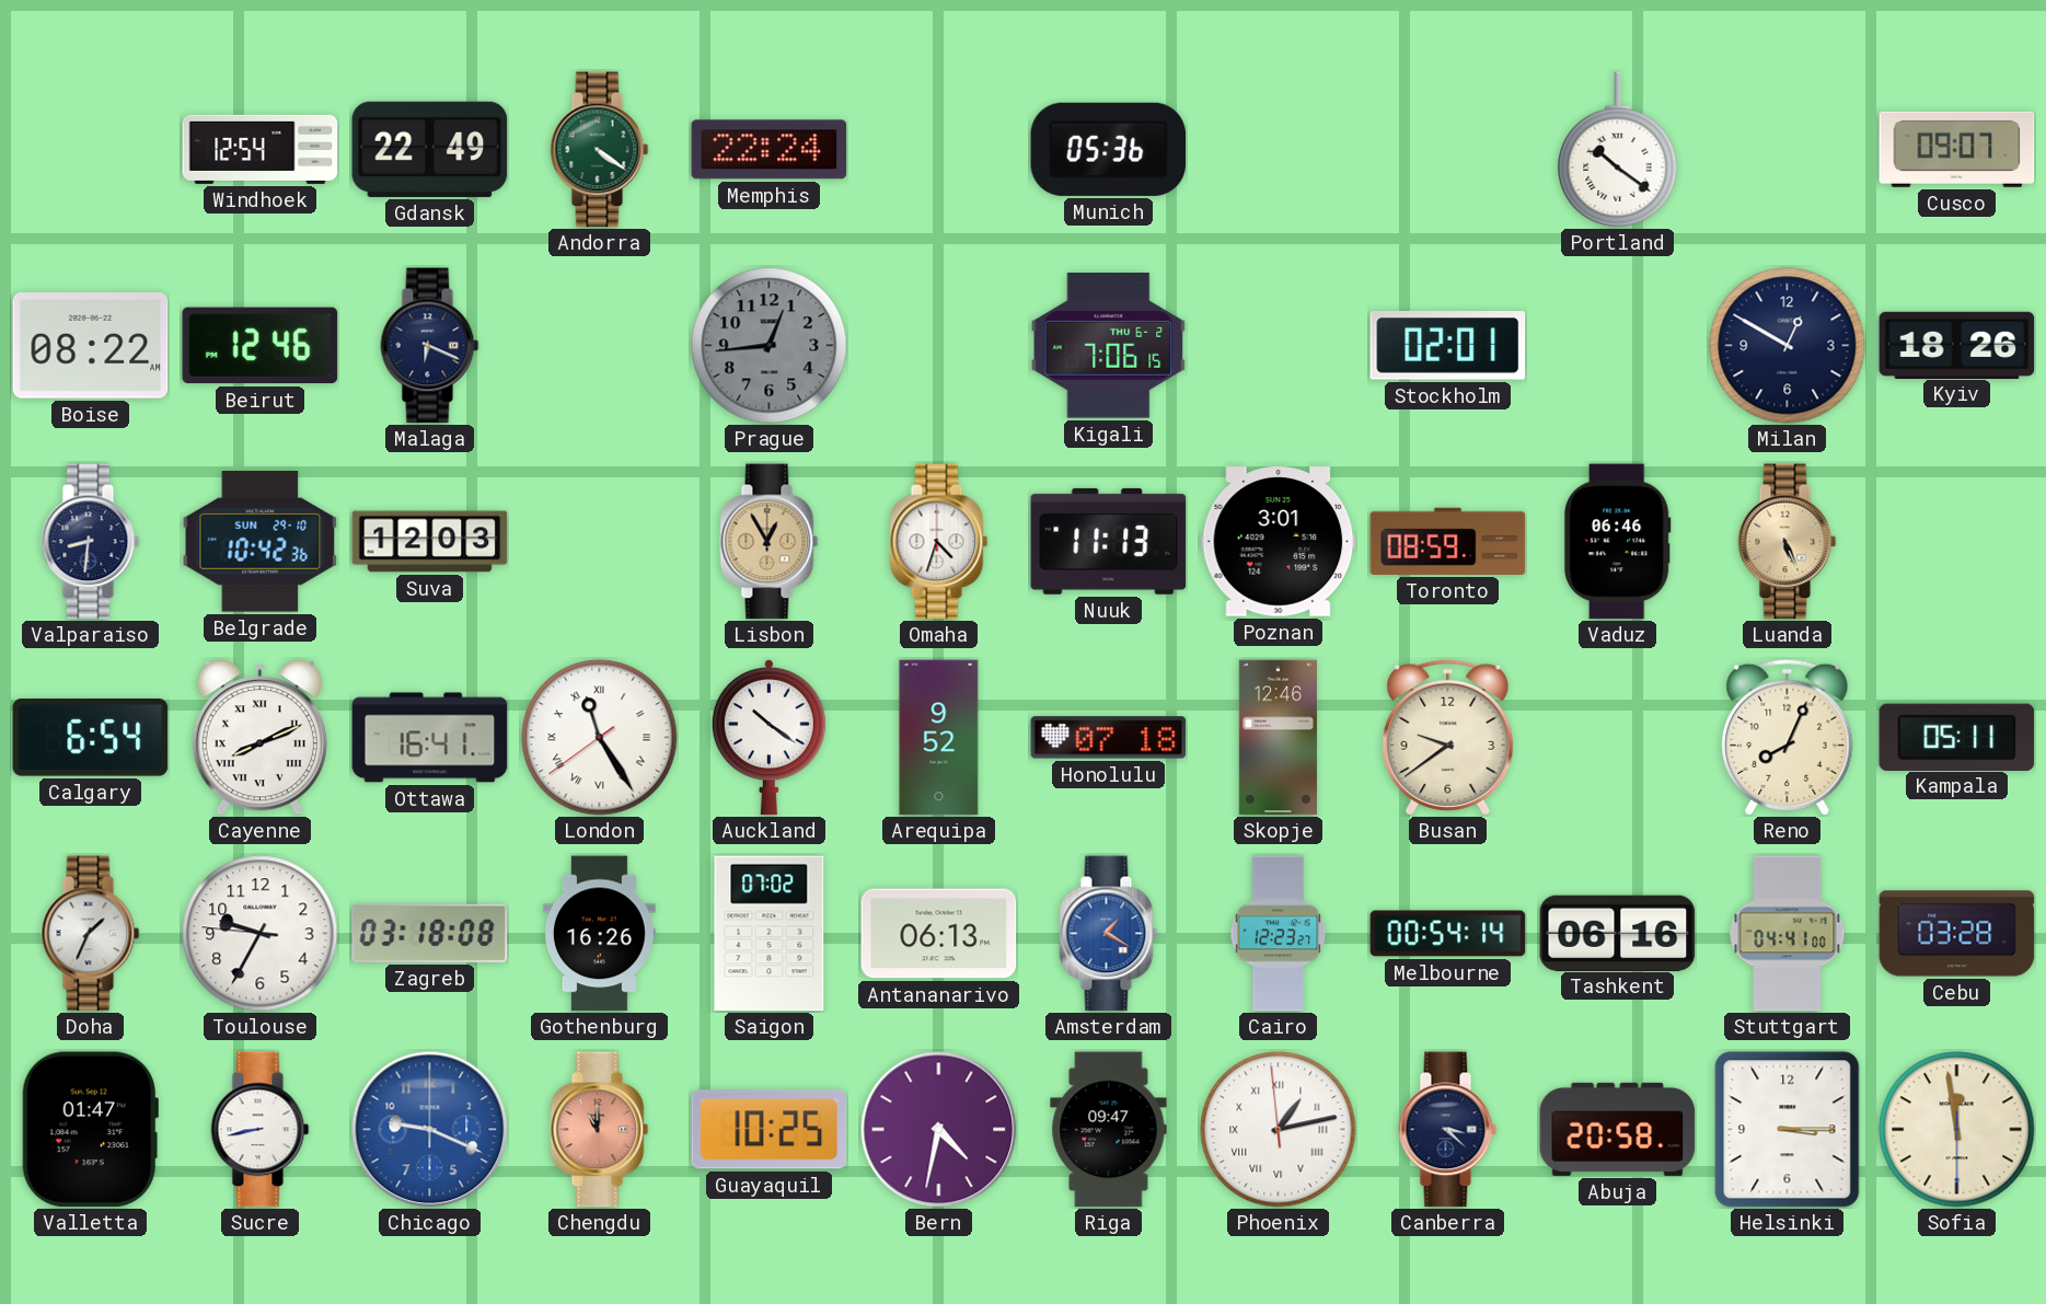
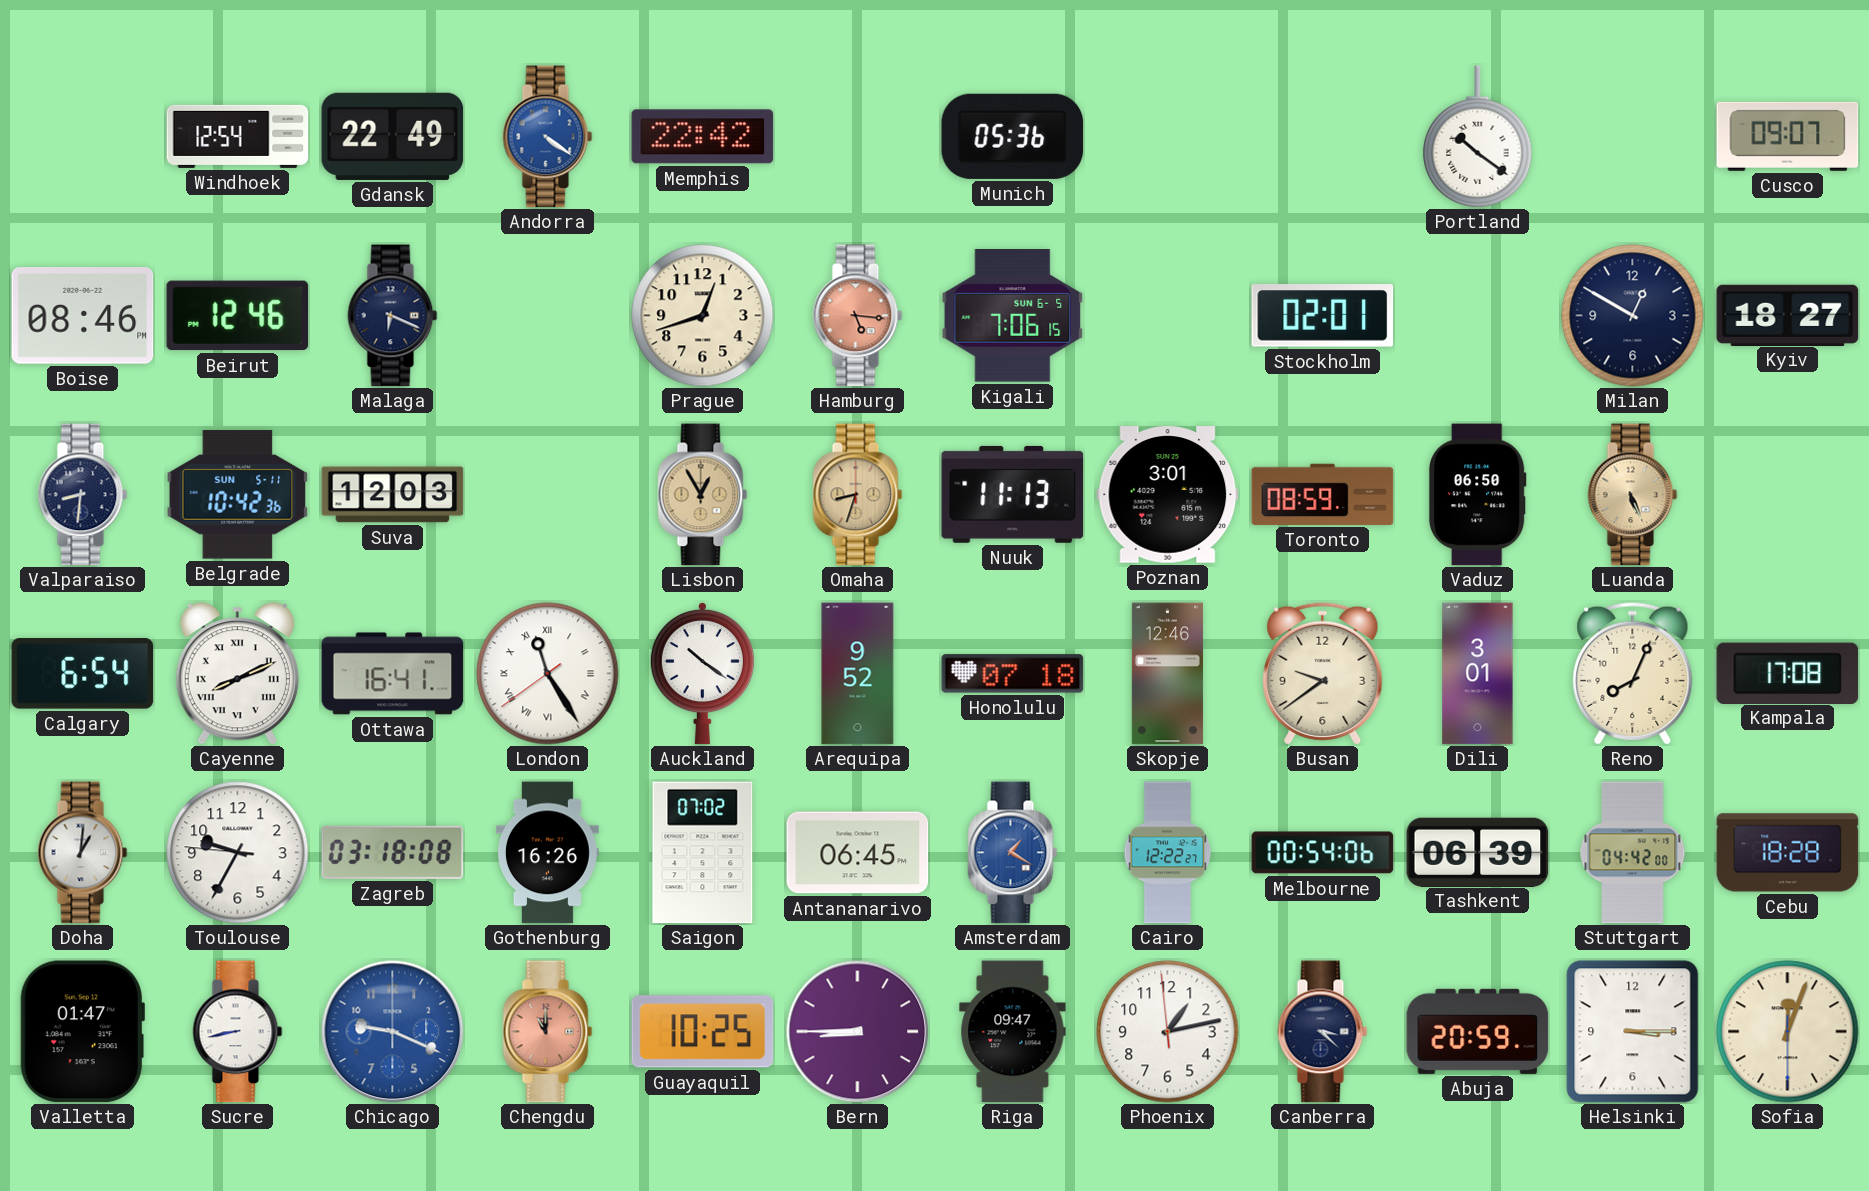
Andorra dial: green -> blue (548, 137)
Memphis: 22:24 -> 22:42 (703, 137)
Boise: 08:22 -> 08:46 (83, 316)
Prague: 12:44 -> 12:42 (703, 316)
Prague dial: grey -> cream (703, 316)
Hamburg: none -> 5:16 (858, 316)
Kigali date: THU 6-2 -> SUN 6-5 (1013, 316)
Kyiv: 18:26 -> 18:27 (1788, 315)
Belgrade date: SUN 29-10 -> SUN 5-11 (238, 495)
Omaha: 4:33 -> 8:33 (858, 495)
Omaha dial: white -> champagne (858, 495)
Vaduz: 06:46 -> 06:50 (1477, 495)
Dili: none -> 3:01 (1478, 674)
Kampala: 05:11 -> 17:08 (1788, 673)
Doha: 1:34 -> 1:01 (83, 853)
Antananarivo: 06:13 -> 06:45 (858, 853)
Cairo: 12:23 -> 12:22 (1168, 853)
Melbourne: 00:54:14 -> 00:54:06 (1323, 853)
Tashkent: 06:16 -> 06:39 (1478, 852)
Stuttgart: 04:41 -> 04:42 (1633, 853)
Cebu: 03:28 -> 18:28 (1788, 853)
Bern: 4:32 -> 8:45 (858, 1032)
Phoenix numerals: Roman -> Arabic (1168, 1032)
Abuja: 20:58 -> 20:59 (1478, 1031)
Sofia: 11:58 -> 12:03 (1788, 1032)
